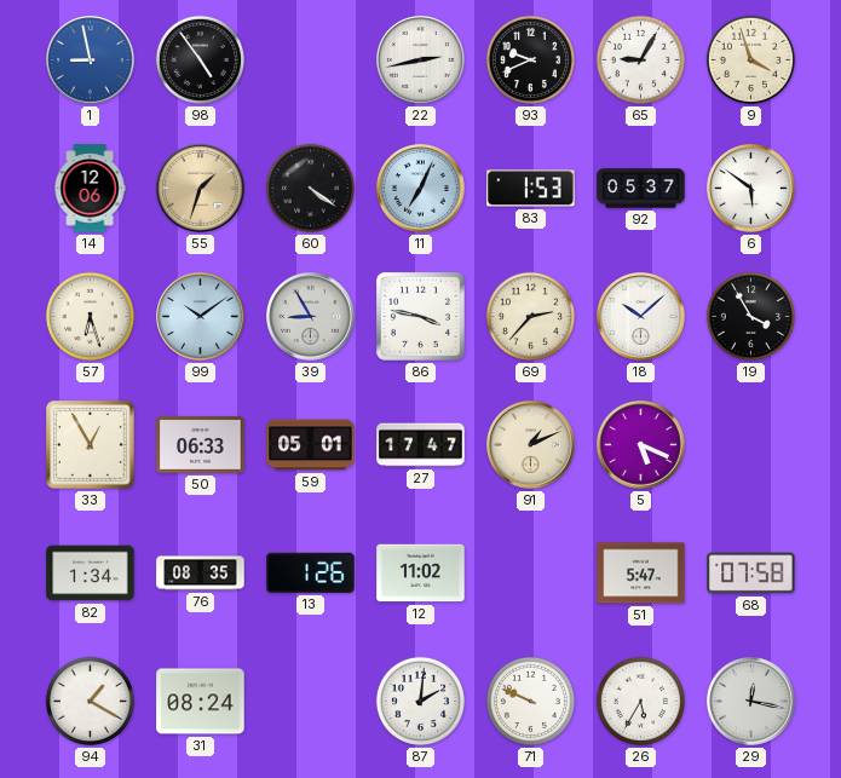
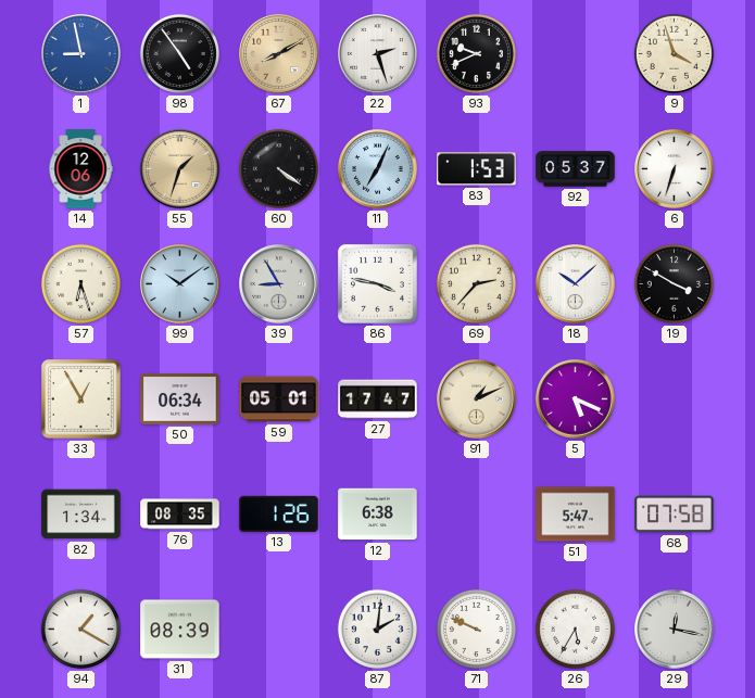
67: none -> 8:10 (279, 54)
22: 2:43 -> 2:27 (378, 54)
65: 9:05 -> none (640, 59)
6: 5:51 -> 6:33 (675, 169)
19: 3:55 -> 3:50 (674, 283)
50: 06:33 -> 06:34 (180, 399)
12: 11:02 -> 6:38 (378, 515)
31: 08:24 -> 08:39 (180, 630)
